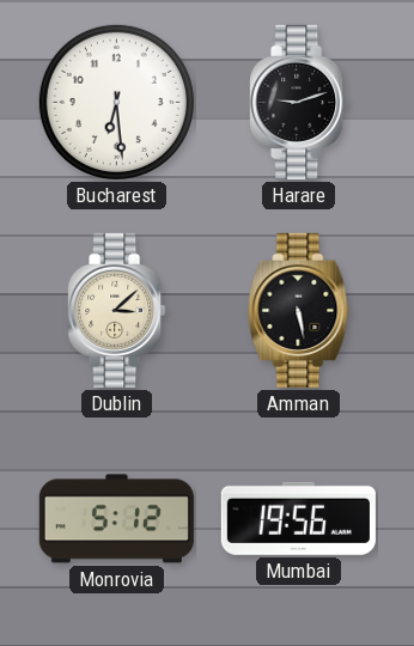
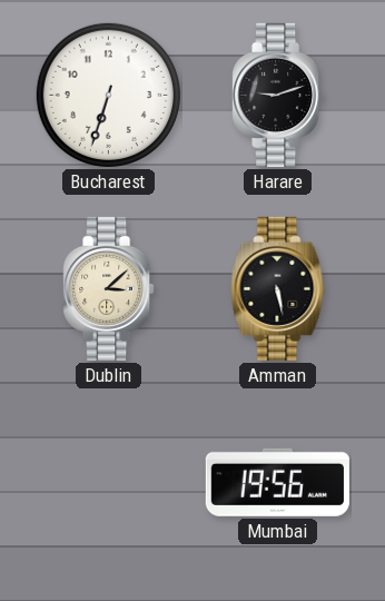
Bucharest: 6:29 -> 6:33 (108, 95)
Monrovia: 5:12 -> none (116, 519)
